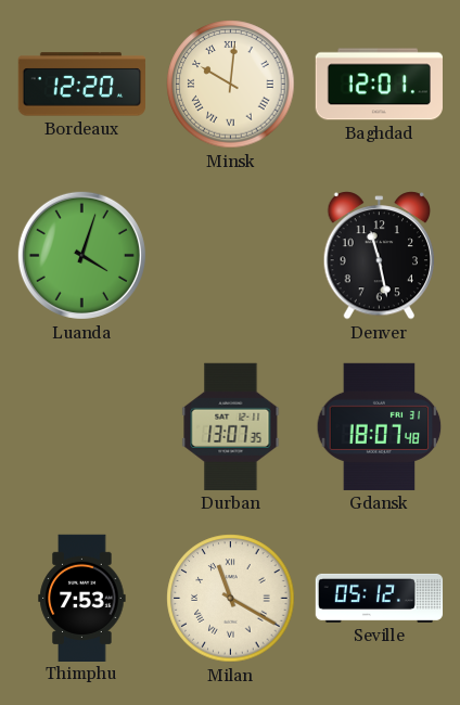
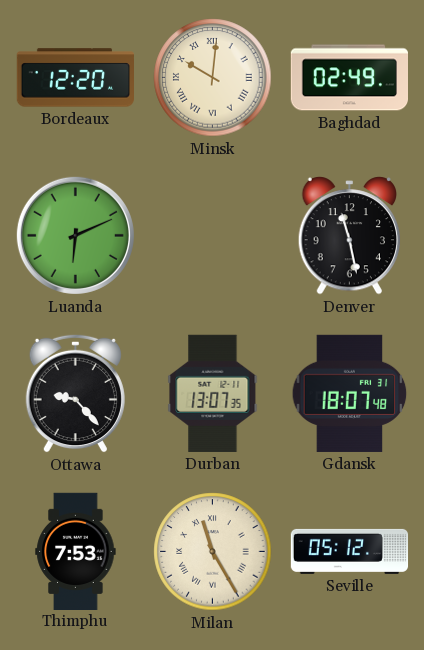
Baghdad: 12:01 -> 02:49 (349, 78)
Luanda: 4:03 -> 6:11 (75, 235)
Ottawa: none -> 9:23 (75, 393)
Milan: 11:20 -> 11:25 (213, 552)
